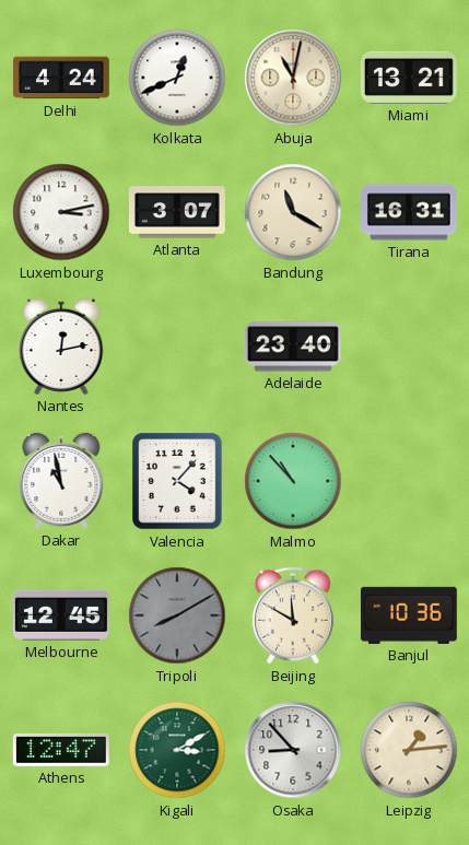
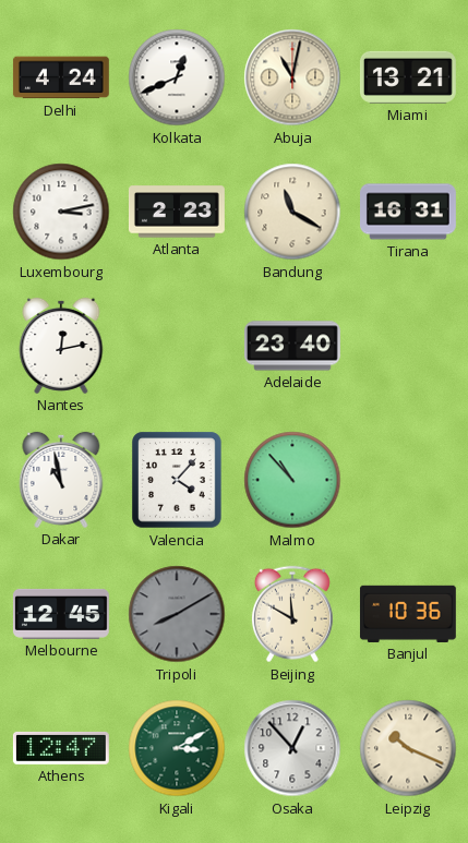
Atlanta: 3:07 -> 2:23 (177, 212)
Osaka: 8:53 -> 12:53 (292, 748)
Leipzig: 1:14 -> 10:19 (408, 748)
